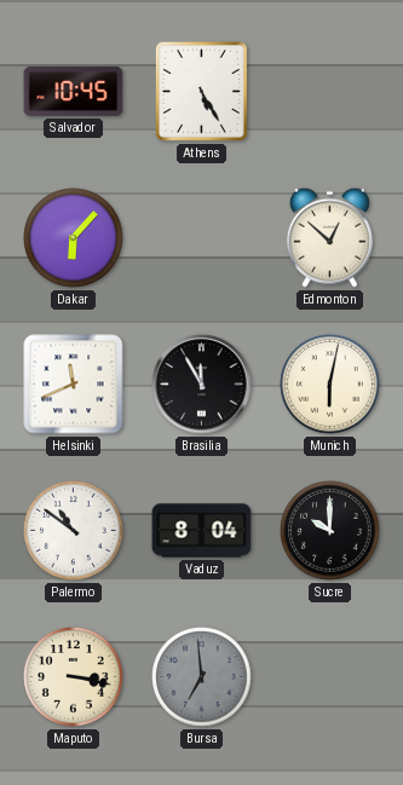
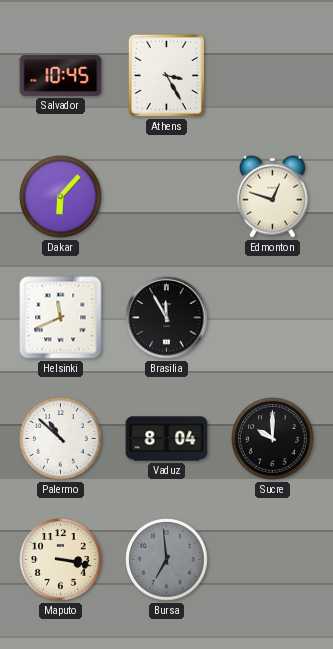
Athens: 5:25 -> 3:25 (166, 75)
Edmonton: 12:52 -> 12:48 (272, 196)
Munich: 6:02 -> none (330, 385)
Palermo: 10:51 -> 10:52 (61, 439)
